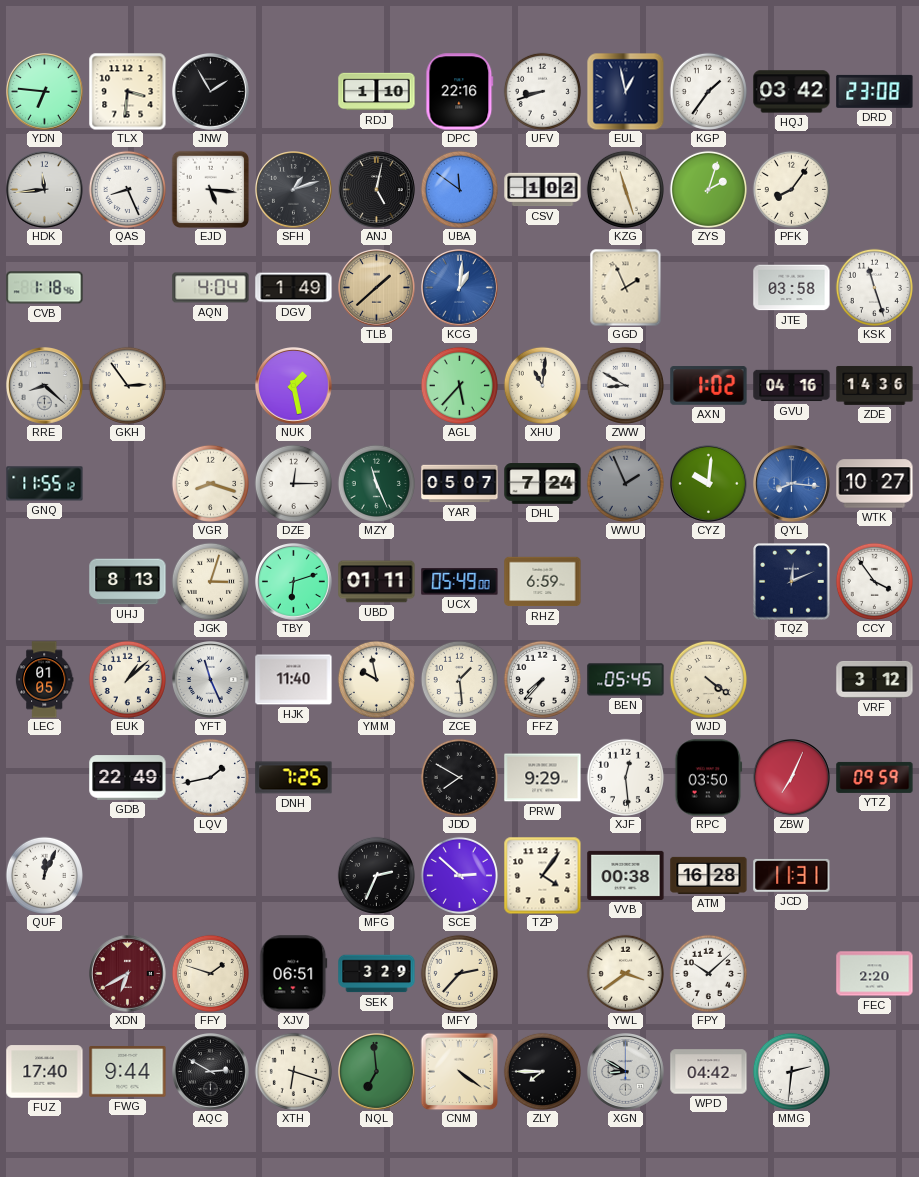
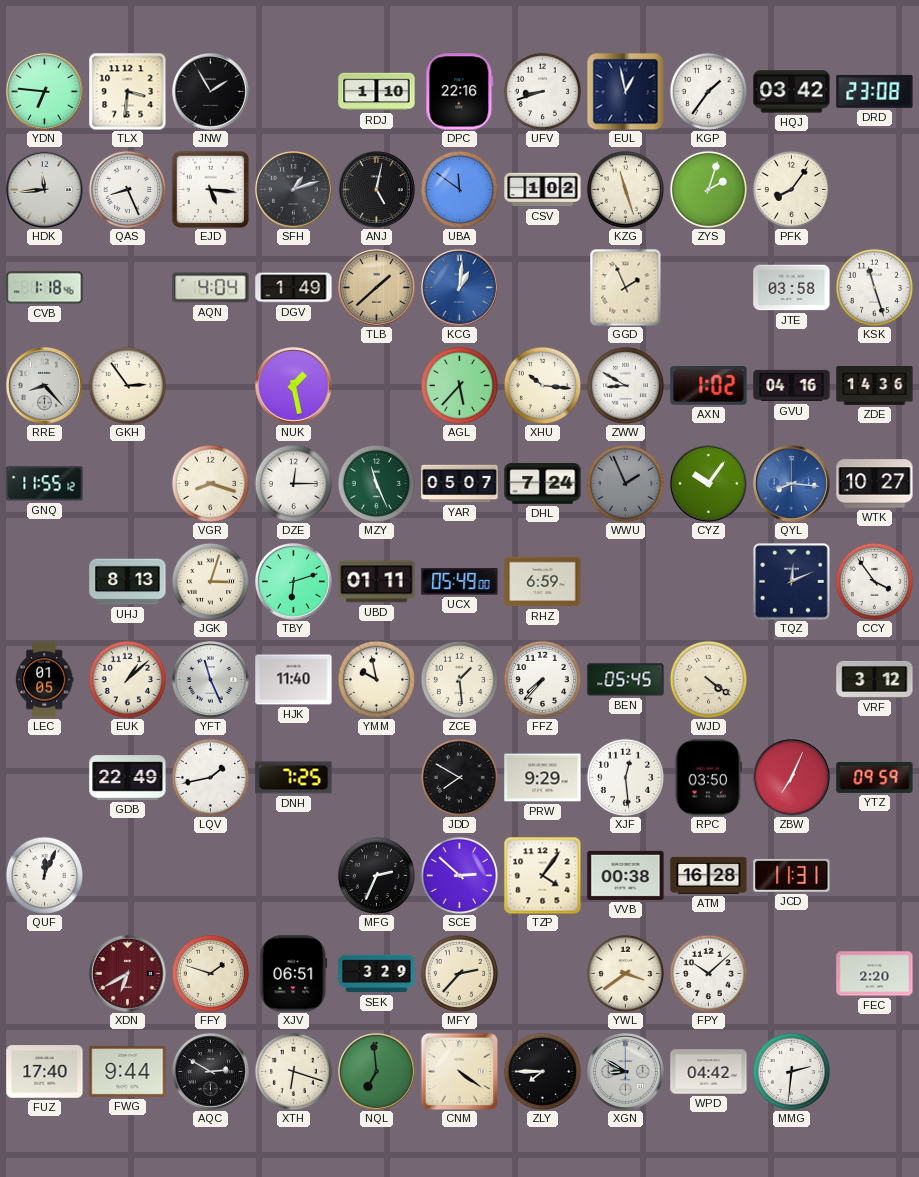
RRE: 8:22 -> 8:23 (45, 386)
XHU: 11:01 -> 10:16 (542, 385)
CYZ: 10:01 -> 10:06 (709, 484)
